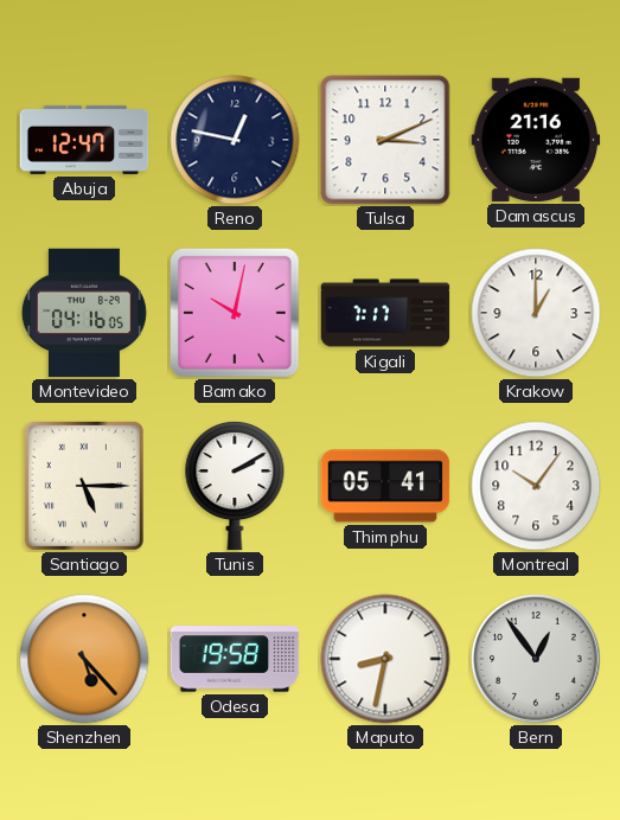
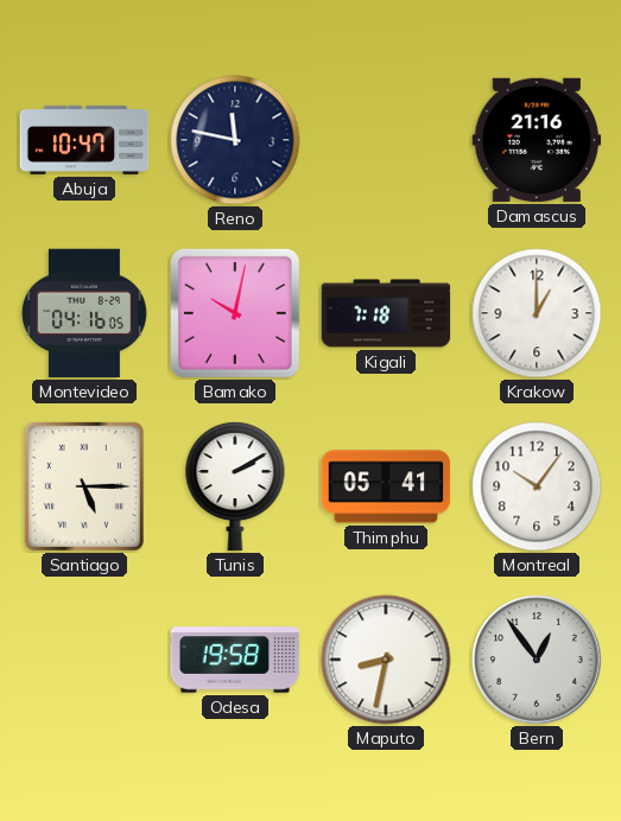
Abuja: 12:47 -> 10:47 (84, 140)
Reno: 12:47 -> 11:47 (235, 140)
Tulsa: 3:11 -> none (385, 140)
Kigali: 7:17 -> 7:18 (386, 313)
Shenzhen: 5:23 -> none (84, 659)
